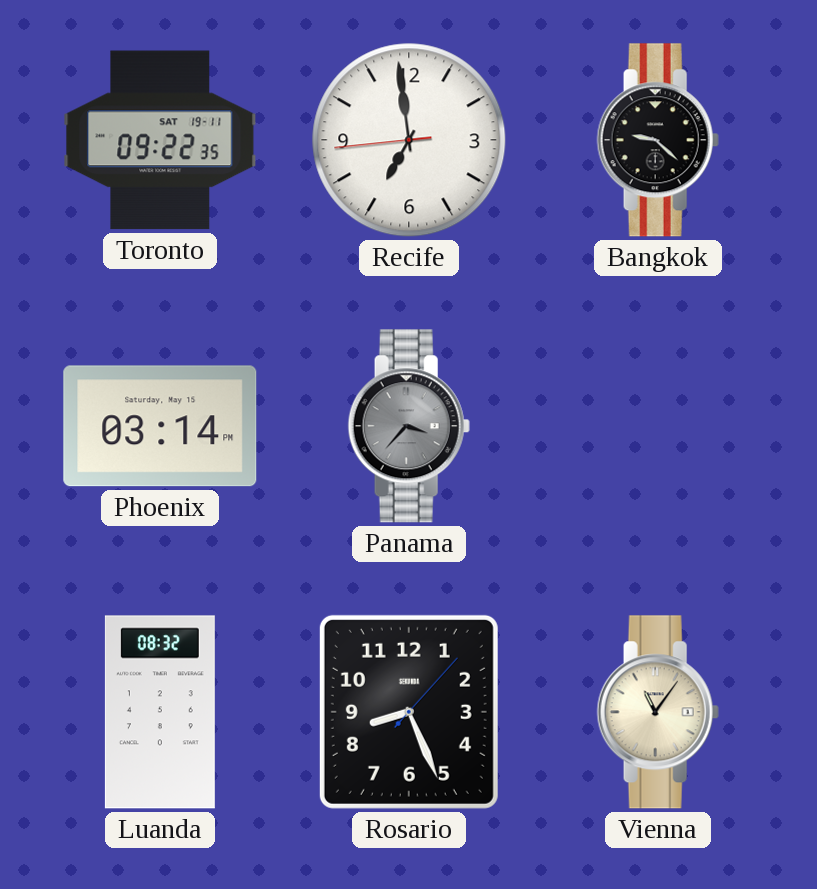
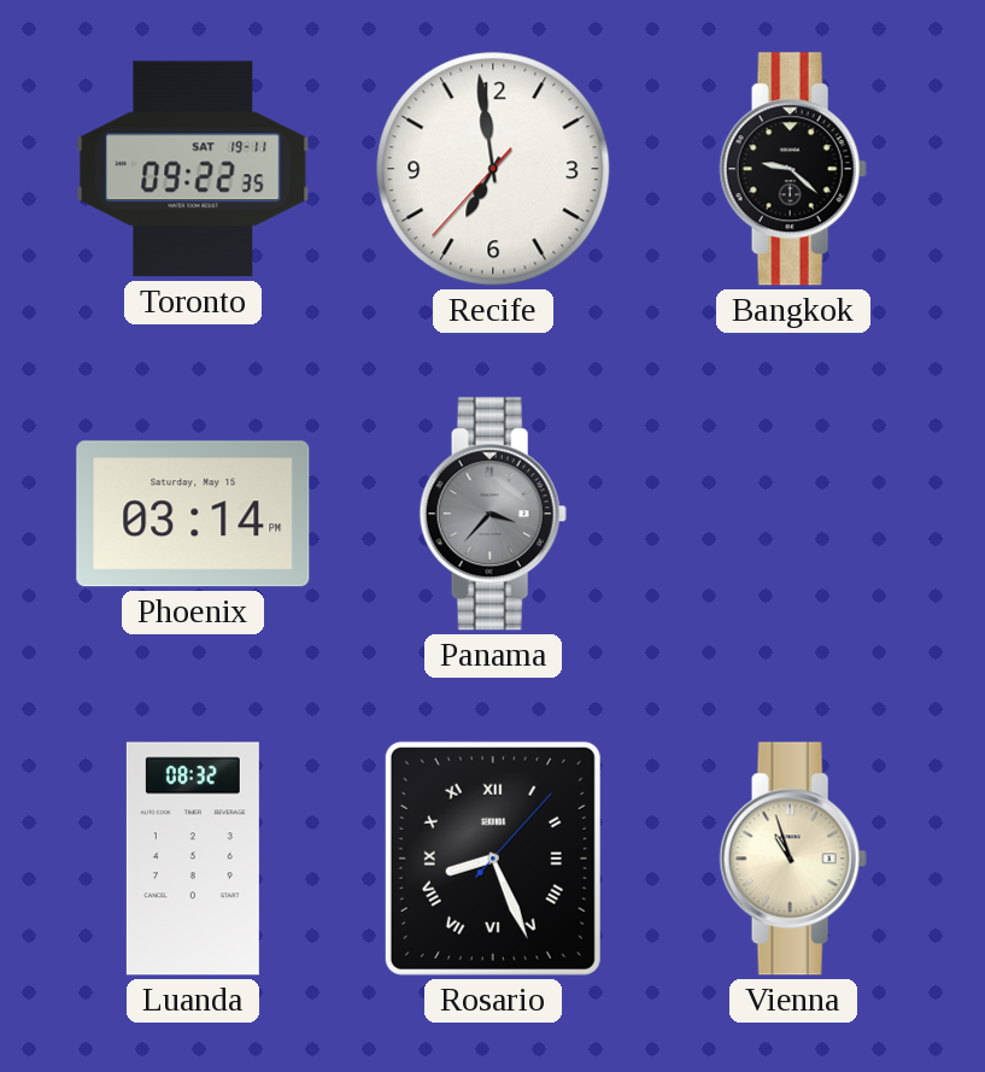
Recife: 6:58:44 -> 6:58:37 (493, 169)
Rosario numerals: Arabic -> Roman (493, 859)
Vienna: 11:06 -> 10:57 (793, 859)
